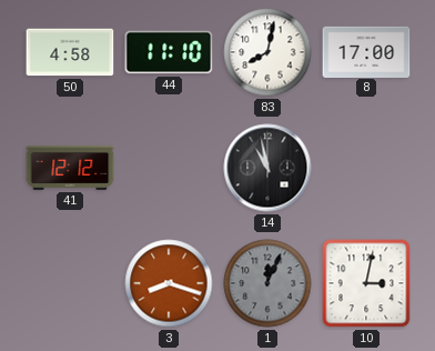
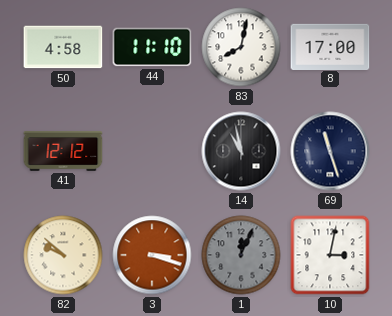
69: none -> 11:27 (330, 151)
82: none -> 9:52 (63, 255)
3: 8:18 -> 3:18 (152, 255)
